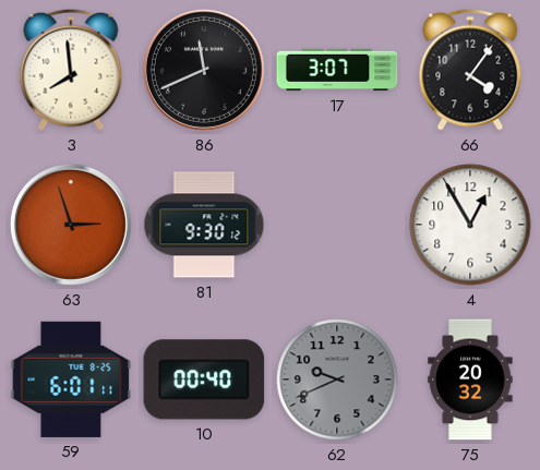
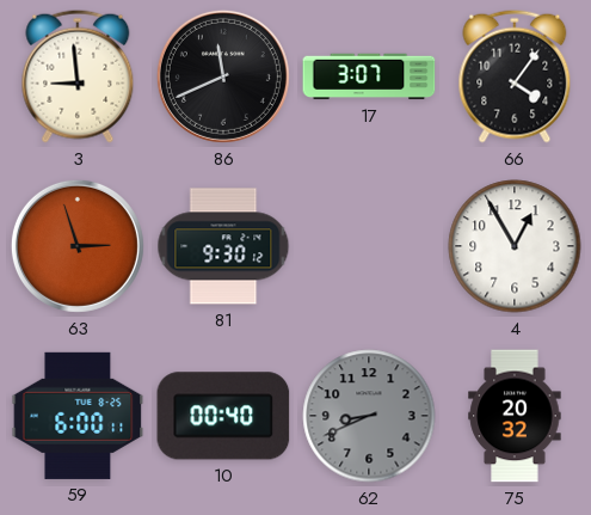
3: 7:59 -> 8:59 (78, 76)
59: 6:01 -> 6:00 (78, 416)
62: 9:41 -> 8:41 (369, 416)
